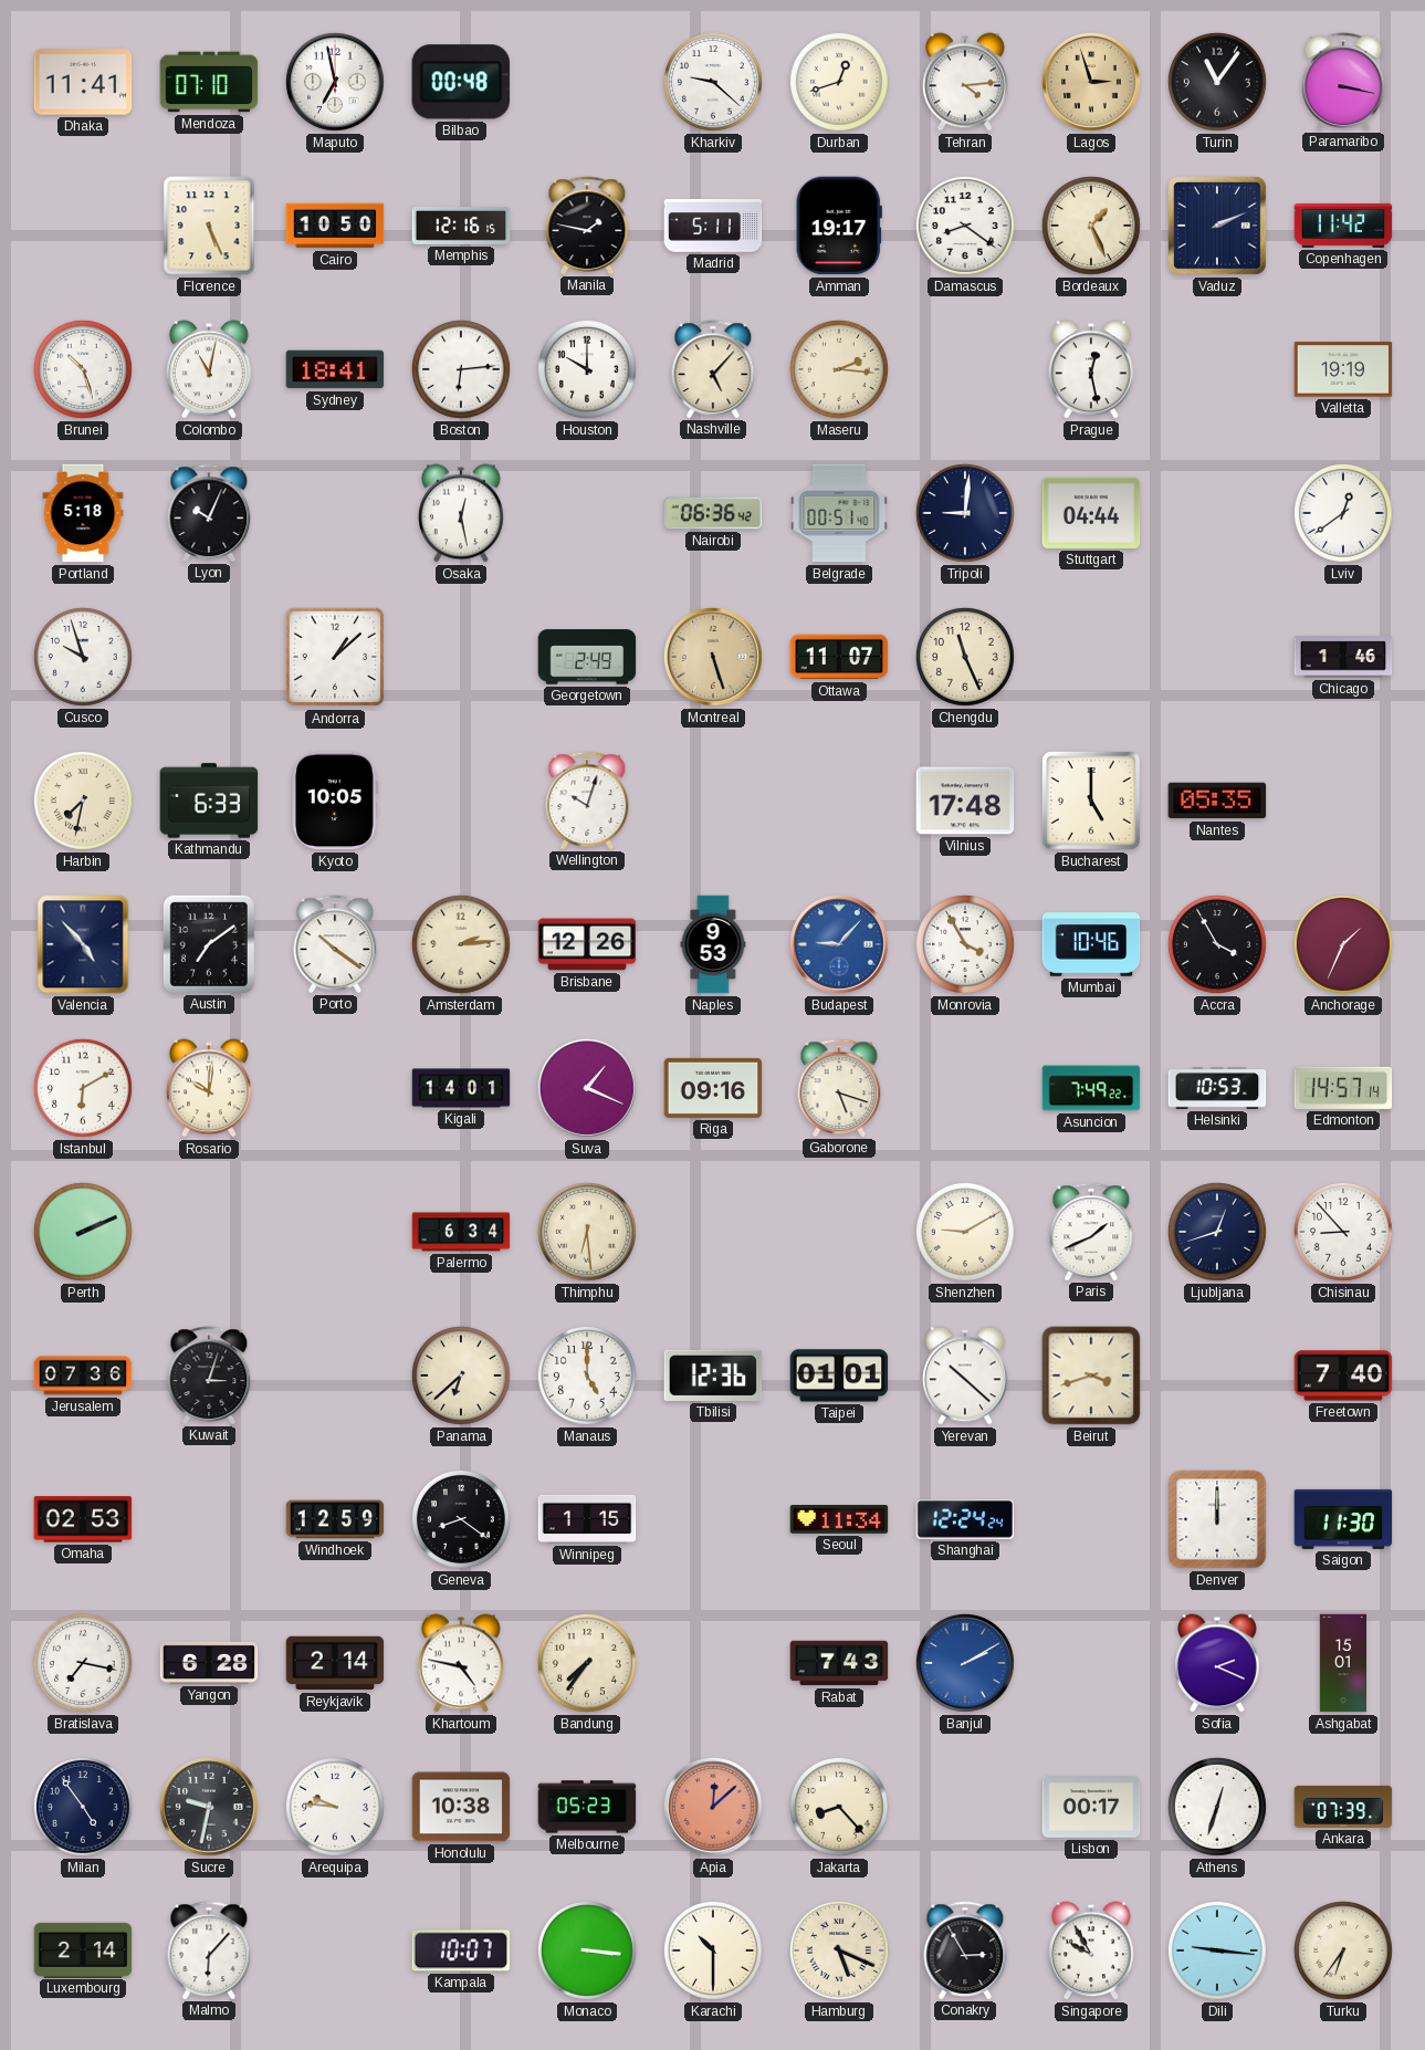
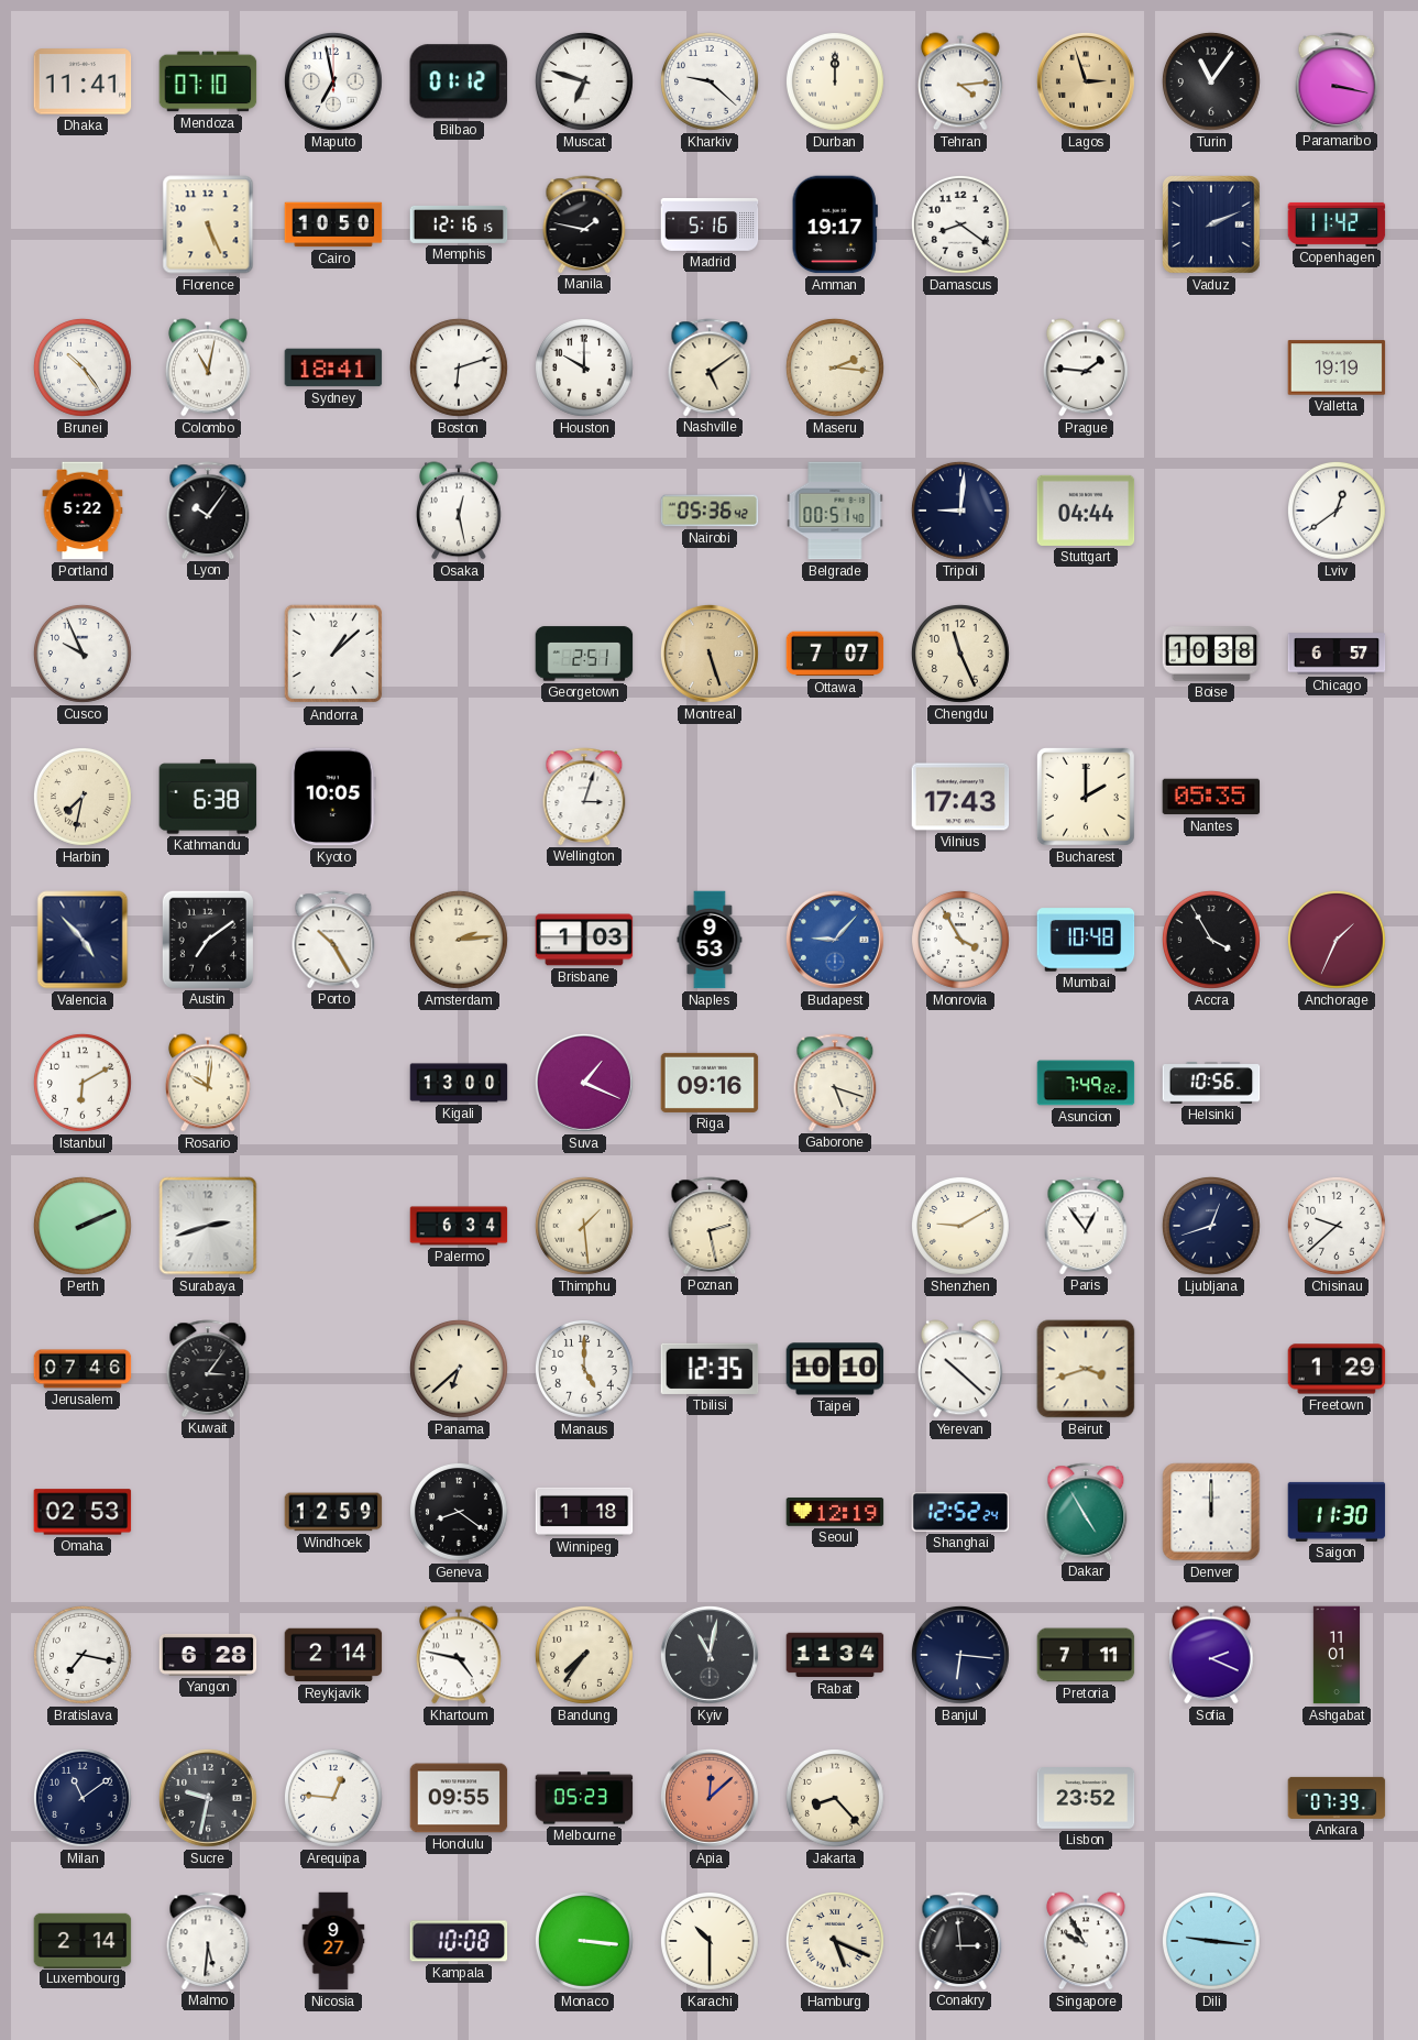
Bilbao: 00:48 -> 01:12 (459, 81)
Muscat: none -> 6:48 (584, 81)
Durban: 12:42 -> 12:00 (835, 81)
Madrid: 5:11 -> 5:16 (710, 226)
Bordeaux: 1:26 -> none (1091, 226)
Brunei: 10:27 -> 10:24 (83, 368)
Boston: 6:14 -> 6:12 (459, 368)
Nashville: 5:07 -> 5:09 (710, 368)
Prague: 12:28 -> 1:46 (1087, 368)
Portland: 5:18 -> 5:22 (83, 511)
Lyon: 10:04 -> 10:06 (208, 511)
Nairobi: 06:36 -> 05:36 (710, 511)
Cusco: 9:57 -> 9:56 (83, 654)
Georgetown: 2:49 -> 2:51 (584, 654)
Ottawa: 11:07 -> 7:07 (835, 654)
Boise: none -> 10:38 (1211, 654)
Chicago: 1:46 -> 6:57 (1337, 654)
Kathmandu: 6:33 -> 6:38 (208, 797)
Wellington: 10:03 -> 3:03 (584, 797)
Vilnius: 17:48 -> 17:43 (960, 797)
Bucharest: 5:00 -> 2:00 (1086, 797)
Porto: 10:21 -> 10:25 (333, 940)
Brisbane: 12:26 -> 1:03 (584, 940)
Mumbai: 10:46 -> 10:48 (1086, 940)
Kigali: 14:01 -> 13:00 (459, 1083)
Helsinki: 10:53 -> 10:56 (1211, 1084)
Edmonton: 14:57 -> none (1343, 1088)
Surabaya: none -> 2:42 (208, 1226)
Thimphu: 6:29 -> 1:29 (584, 1226)
Poznan: none -> 2:28 (710, 1226)
Paris: 1:41 -> 12:54 (1086, 1226)
Chisinau: 8:53 -> 9:38 (1337, 1226)
Jerusalem: 07:36 -> 07:46 (83, 1369)
Kuwait: 3:03 -> 3:06 (208, 1369)
Tbilisi: 12:36 -> 12:35 (710, 1369)
Taipei: 01:01 -> 10:10 (835, 1369)
Freetown: 7:40 -> 1:29 (1337, 1369)
Winnipeg: 1:15 -> 1:18 (584, 1512)
Seoul: 11:34 -> 12:19 (835, 1513)
Shanghai: 12:24 -> 12:52 (960, 1513)
Dakar: none -> 4:55 (1086, 1512)
Kyiv: none -> 11:02 (710, 1655)
Rabat: 7:43 -> 11:34 (835, 1655)
Banjul: 2:10 -> 6:16 (960, 1655)
Banjul dial: blue -> navy (960, 1655)
Pretoria: none -> 7:11 (1086, 1655)
Ashgabat: 15:01 -> 11:01 (1335, 1655)
Milan: 4:54 -> 11:09 (83, 1798)
Arequipa: 9:46 -> 12:46 (333, 1798)
Honolulu: 10:38 -> 09:55 (459, 1798)
Lisbon: 00:17 -> 23:52 (1086, 1799)
Athens: 12:33 -> none (1217, 1807)
Malmo: 6:07 -> 5:31 (208, 1941)
Nicosia: none -> 9:27 (333, 1941)
Kampala: 10:07 -> 10:08 (459, 1941)
Conakry: 2:55 -> 2:59 (960, 1941)
Turku: 6:36 -> none (1343, 1950)
